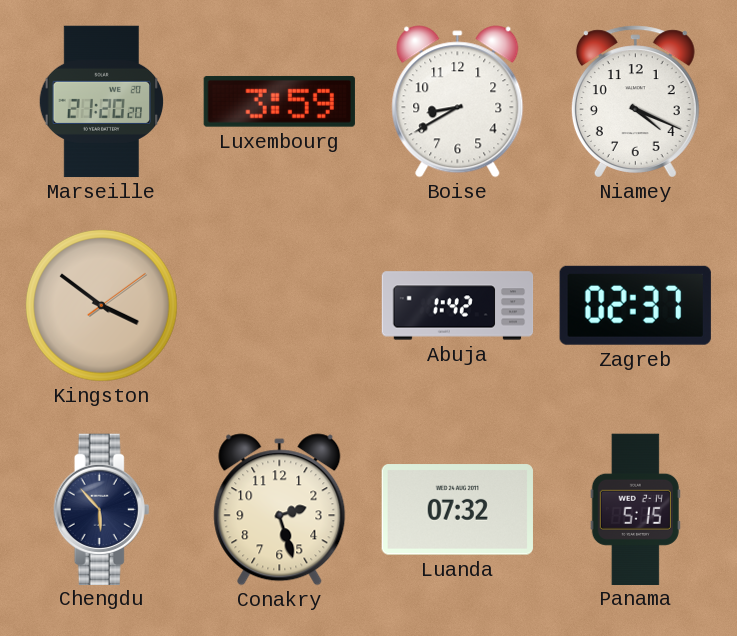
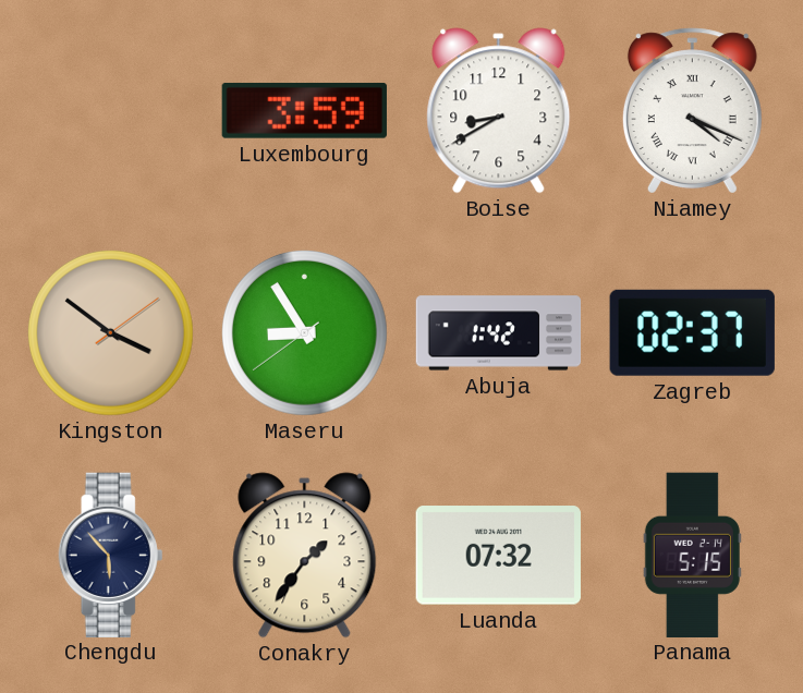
Marseille: 21:20 -> none (102, 102)
Niamey numerals: Arabic -> Roman (692, 111)
Maseru: none -> 8:54 (304, 332)
Conakry: 2:27 -> 1:36 (305, 556)
